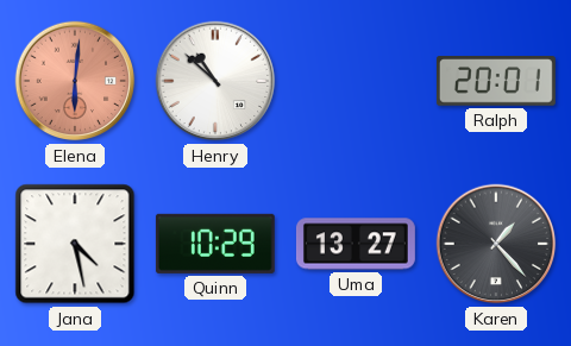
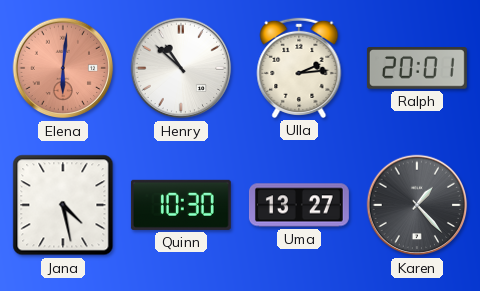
Ulla: none -> 2:14 (299, 68)
Quinn: 10:29 -> 10:30 (181, 205)
